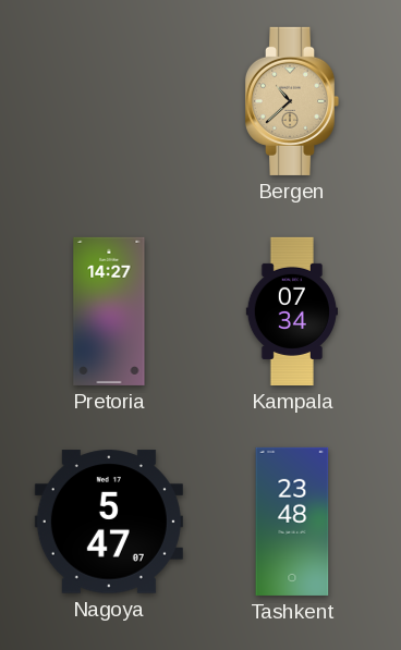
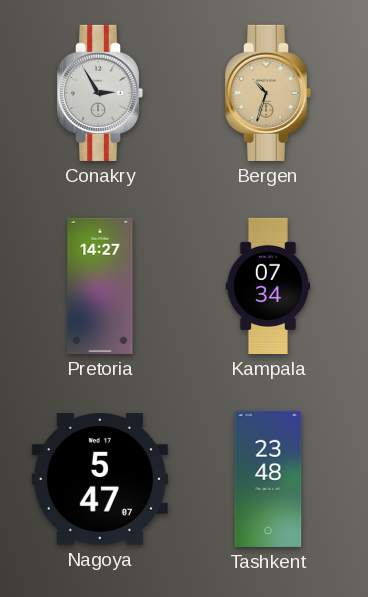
Conakry: none -> 2:55 (100, 93)
Bergen: 10:38 -> 10:33 (268, 93)
